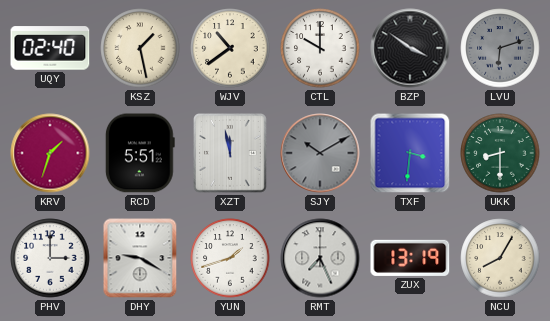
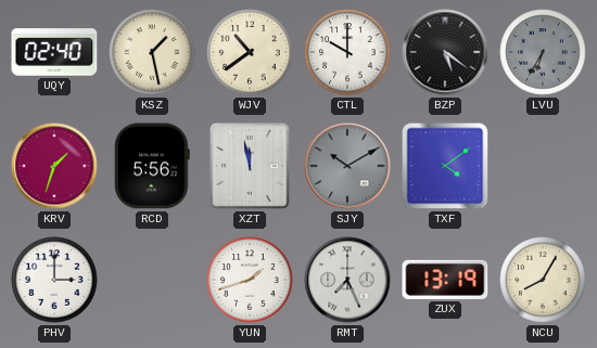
BZP: 3:51 -> 5:21 (445, 52)
LVU: 6:12 -> 6:35 (543, 52)
RCD: 5:51 -> 5:56 (152, 166)
TXF: 3:31 -> 4:09 (445, 166)
UKK: 8:30 -> none (500, 153)
DHY: 9:20 -> none (140, 258)
